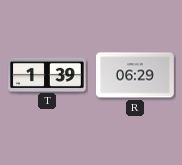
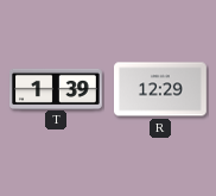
R: 06:29 -> 12:29 (161, 89)
